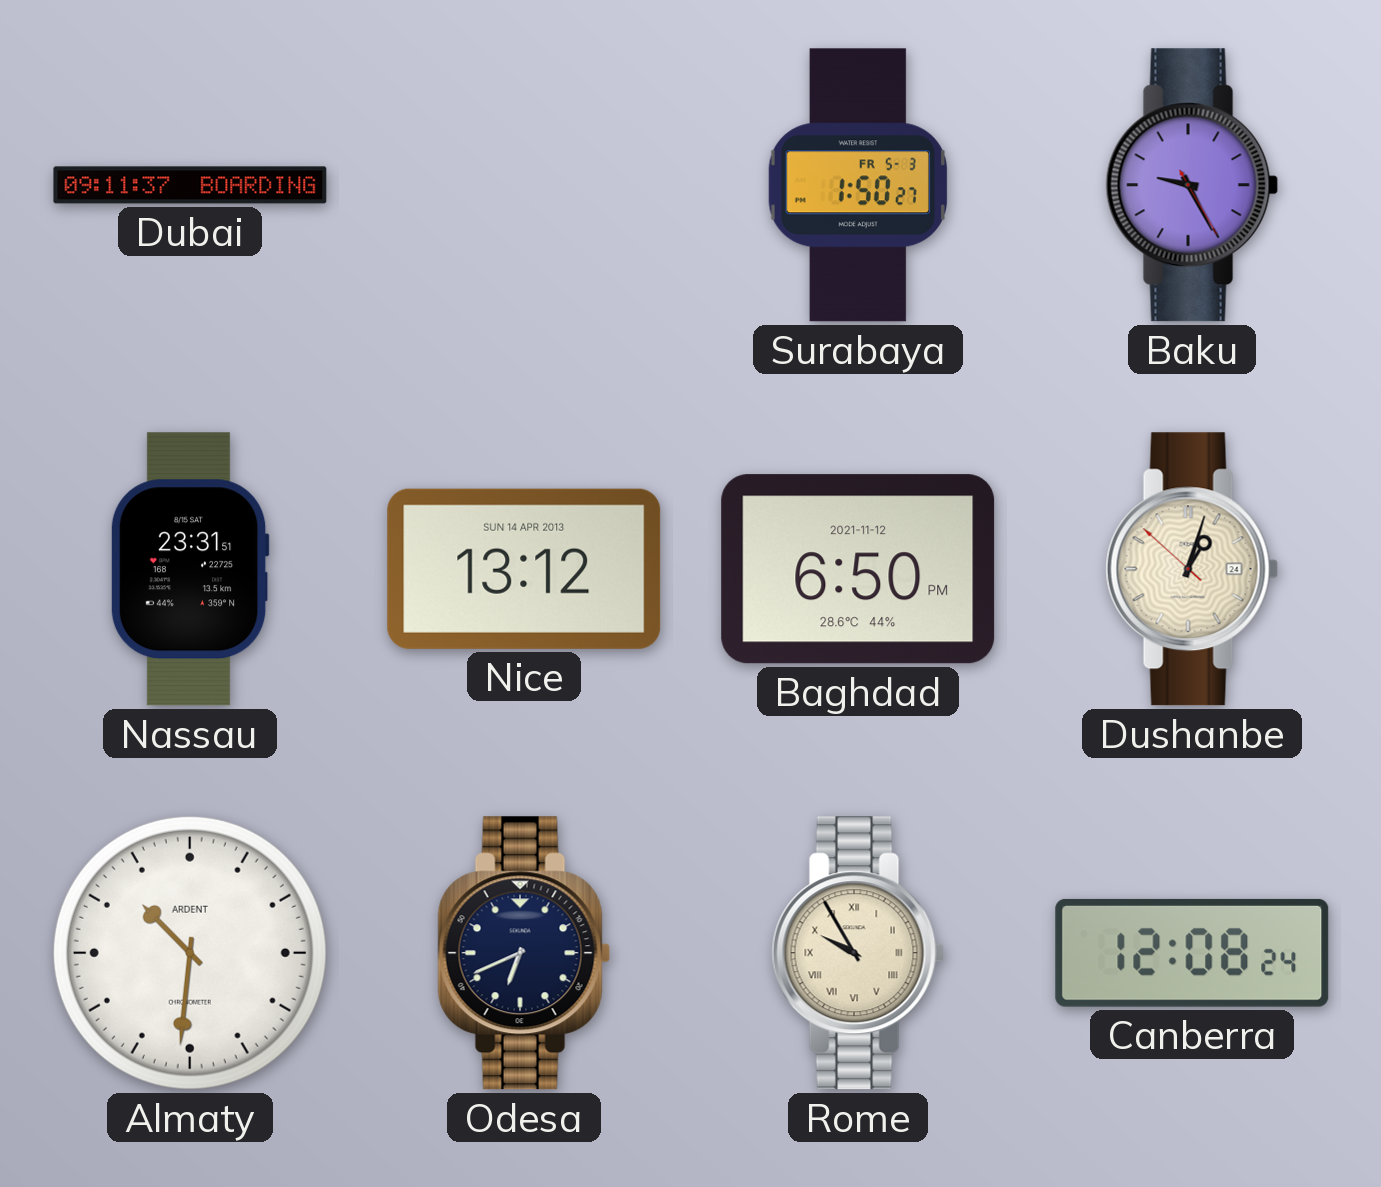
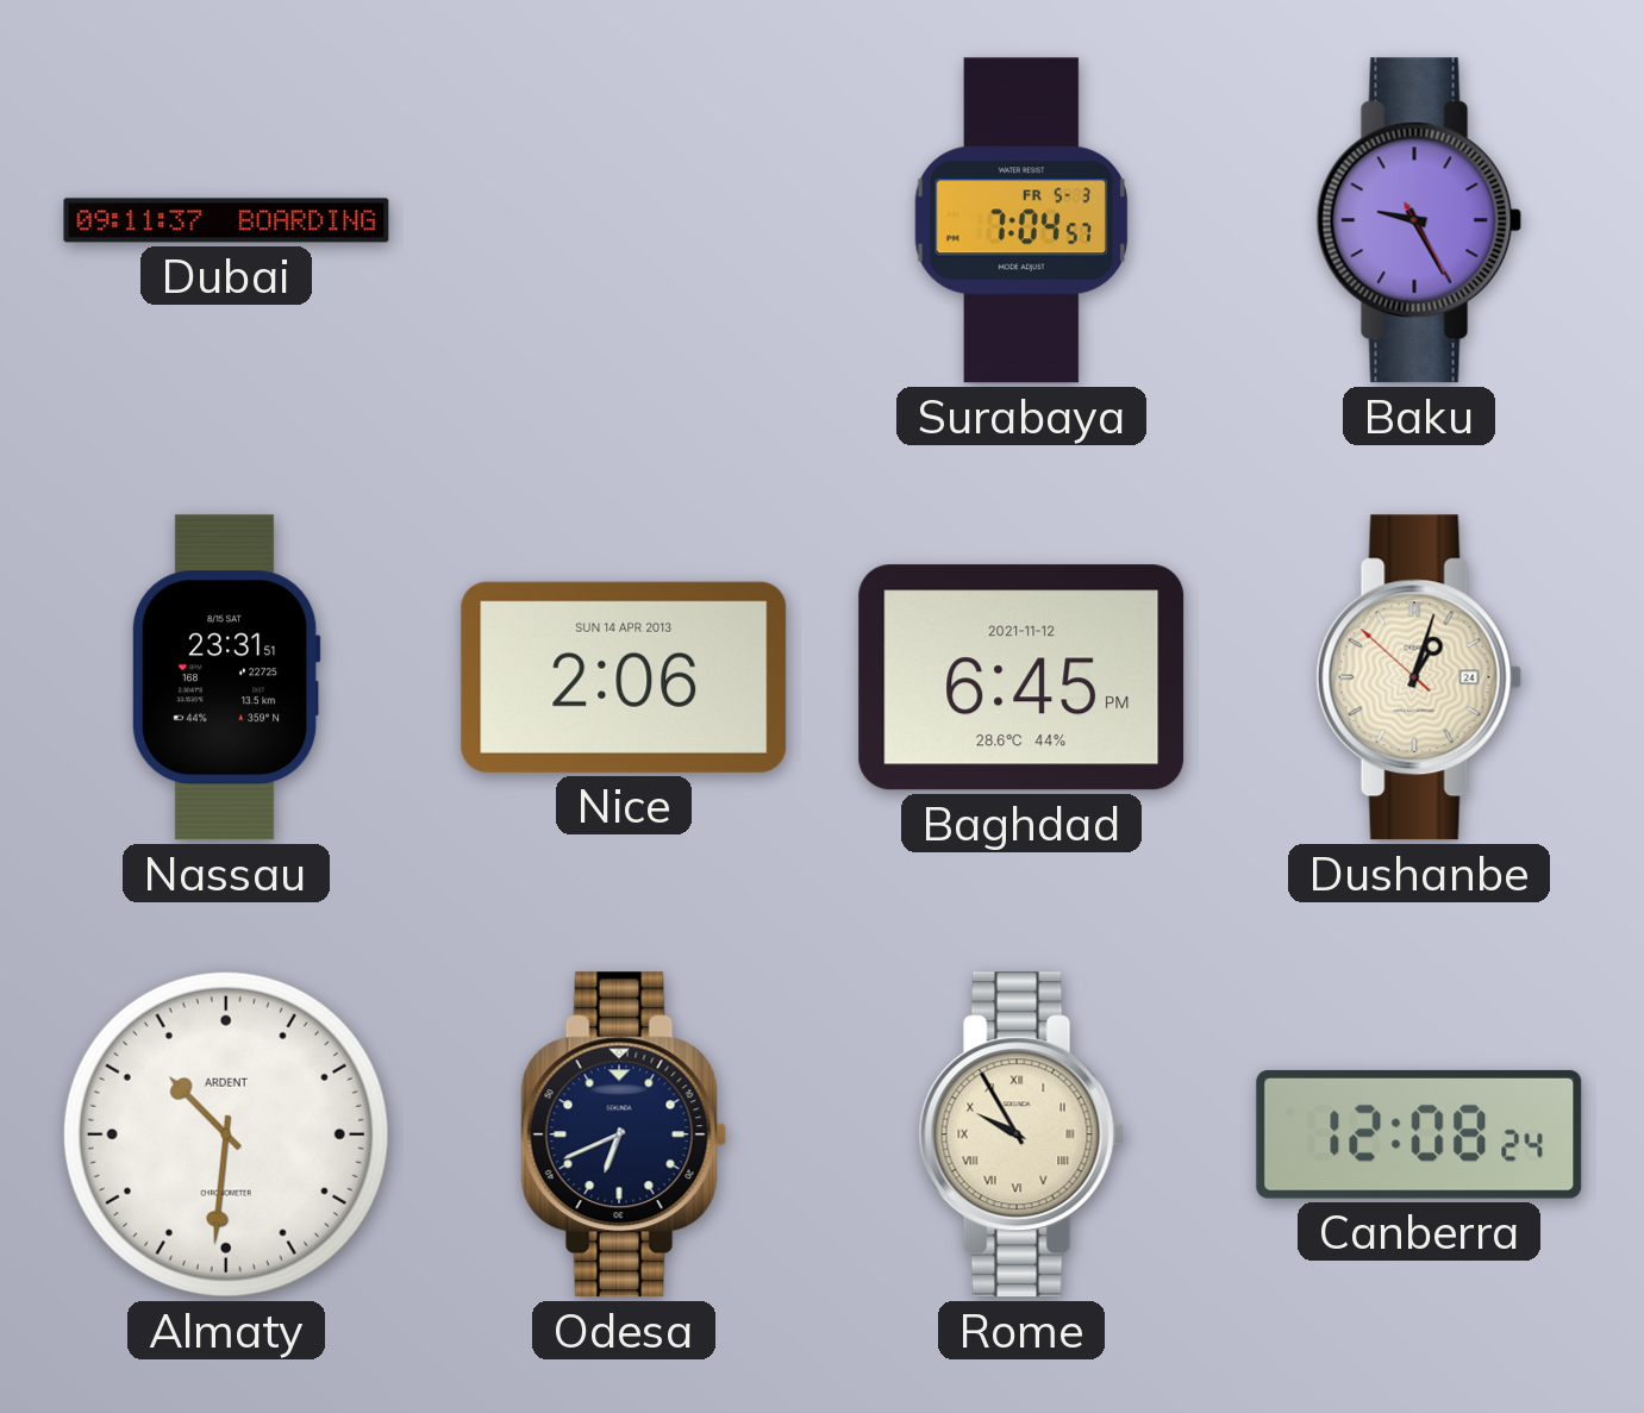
Surabaya: 1:50 -> 7:04 (1021, 220)
Nice: 13:12 -> 2:06 (624, 677)
Baghdad: 6:50 -> 6:45 (1021, 677)
